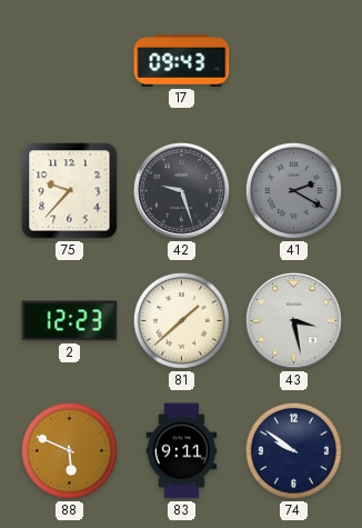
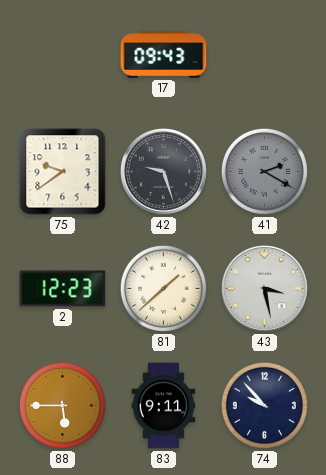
75: 9:37 -> 9:39 (63, 172)
88: 5:49 -> 5:45 (62, 405)
74: 9:51 -> 9:53 (264, 405)
